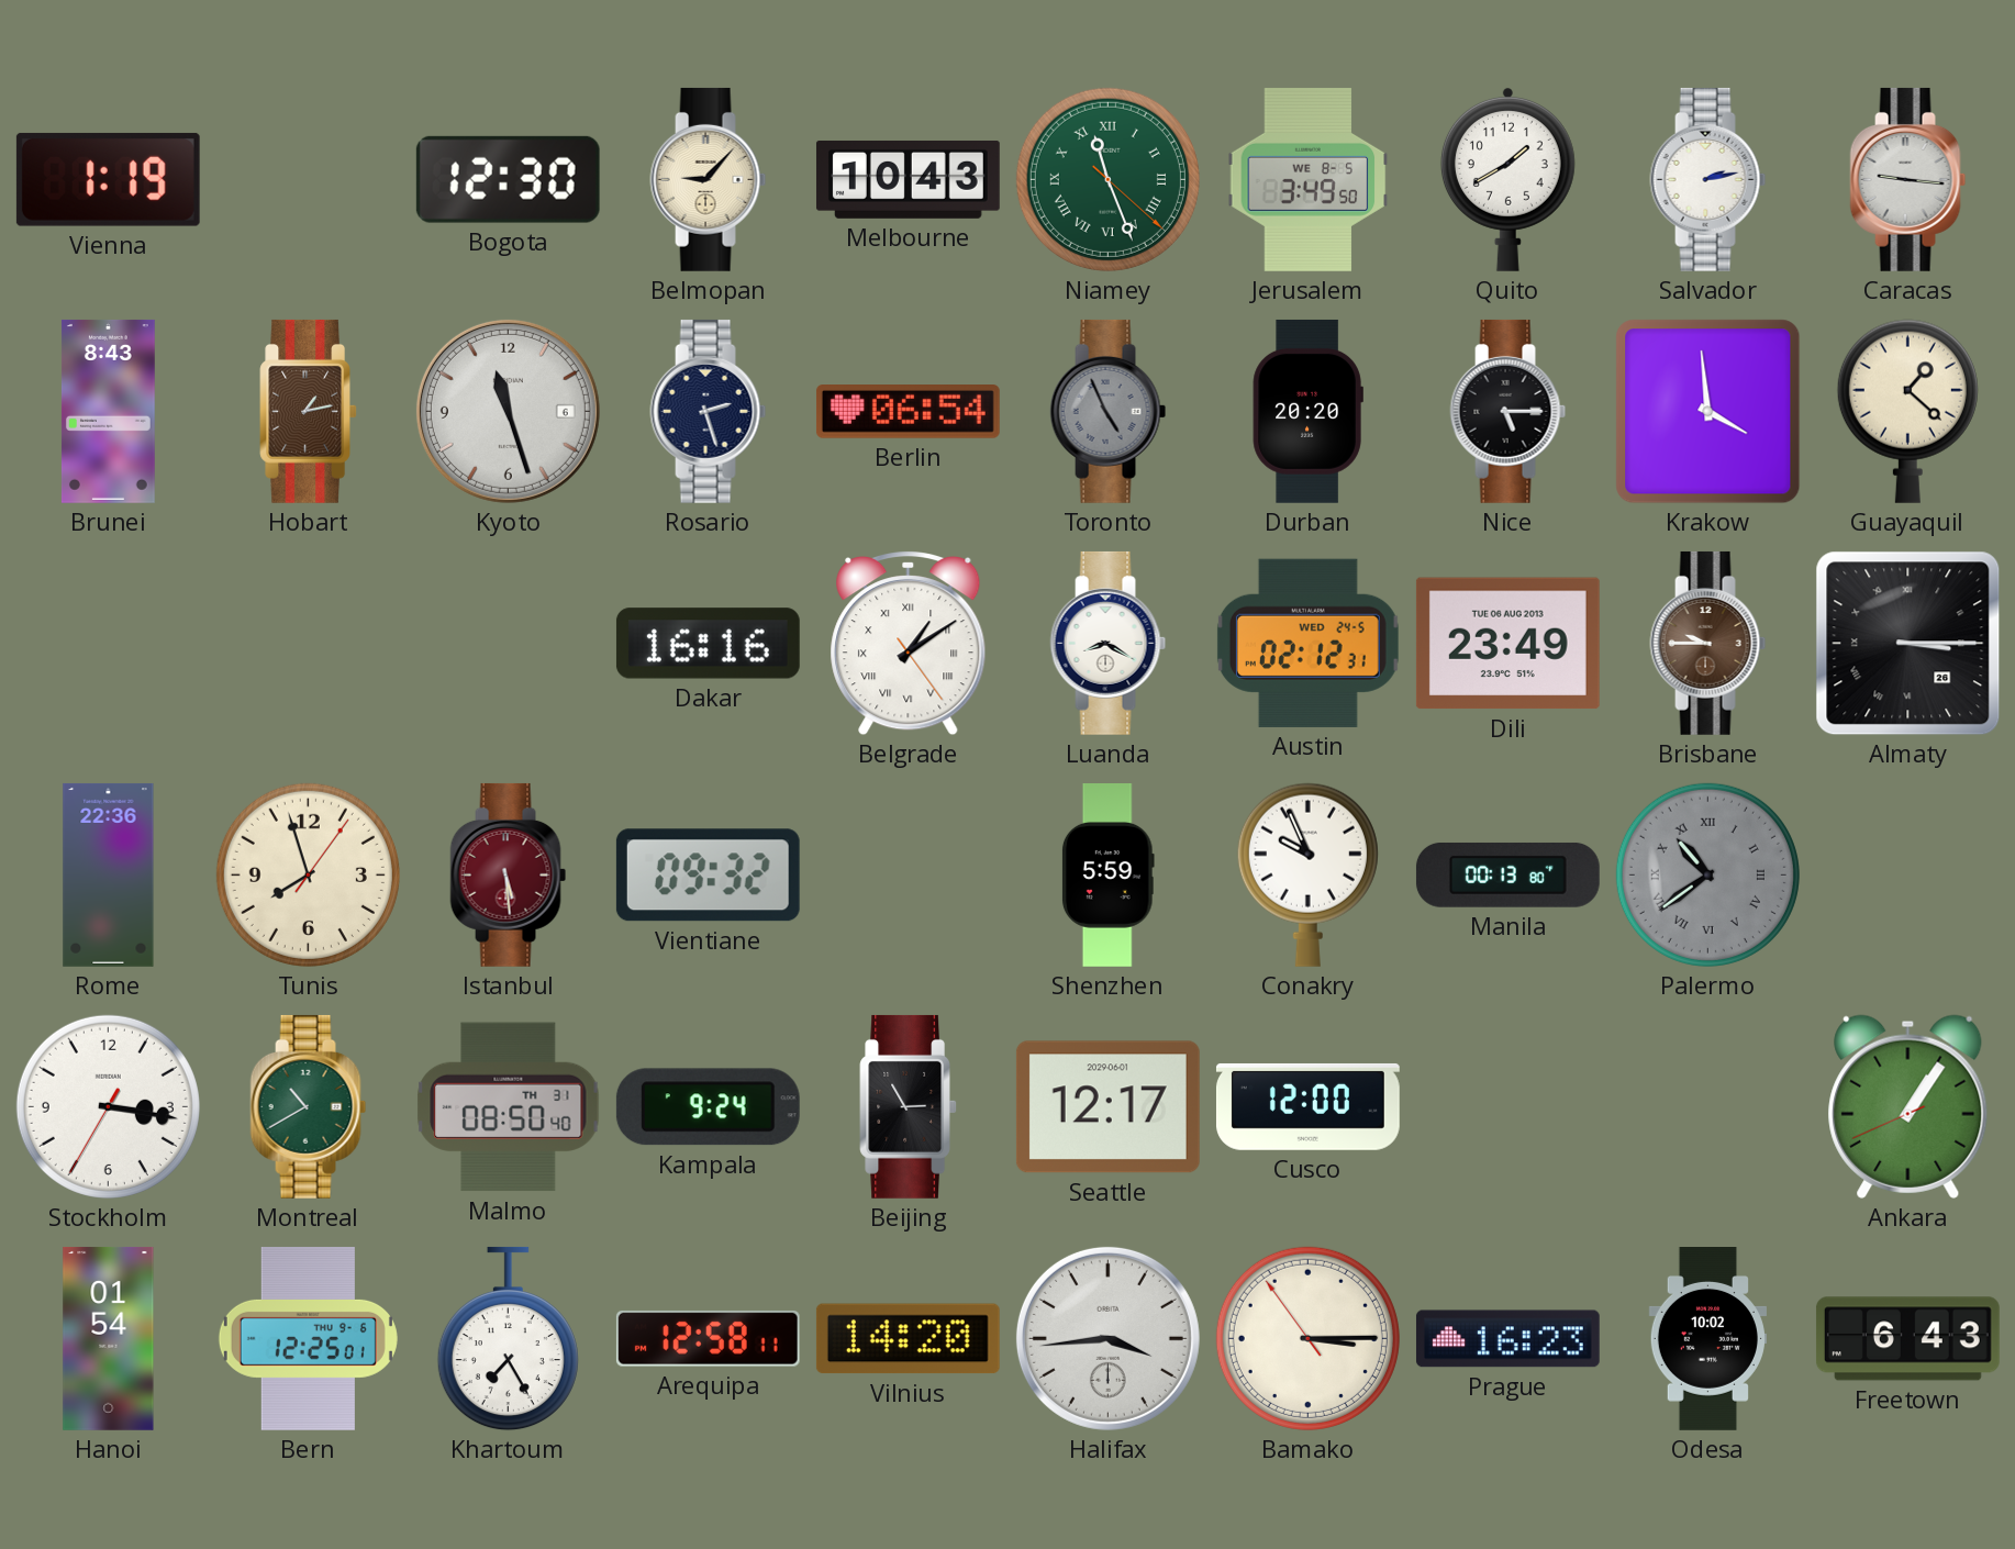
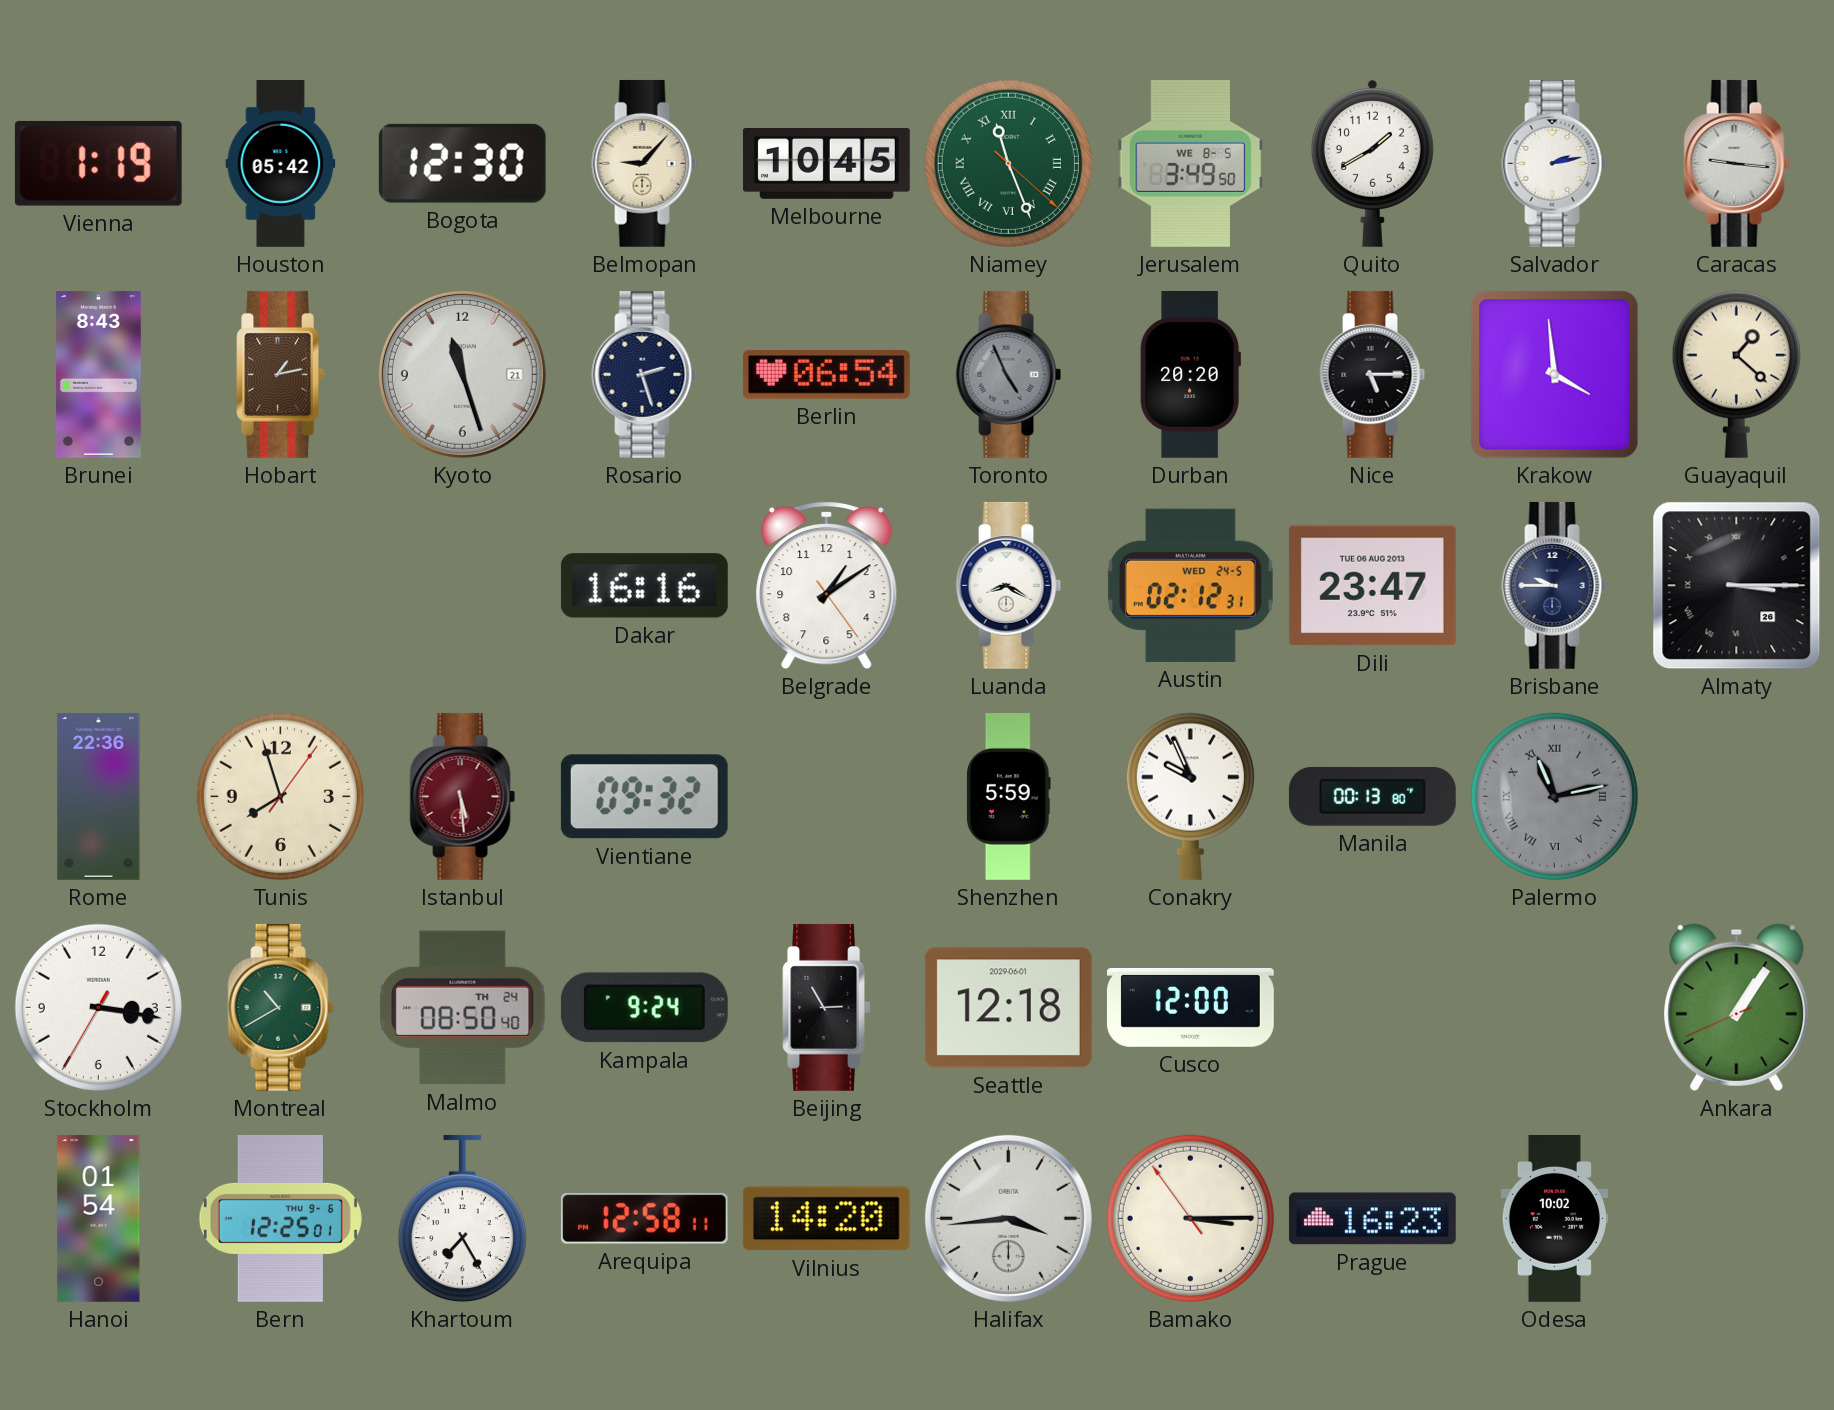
Houston: none -> 05:42 (281, 164)
Melbourne: 10:43 -> 10:45 (826, 163)
Kyoto date: 6 -> 21 (462, 374)
Belgrade numerals: Roman -> Arabic (827, 586)
Dili: 23:49 -> 23:47 (1372, 586)
Brisbane dial: brown -> navy (1555, 585)
Palermo: 10:39 -> 11:13 (1554, 796)
Malmo date: TH 31 -> TH 24 (463, 1008)
Seattle: 12:17 -> 12:18 (1008, 1008)
Freetown: 6:43 -> none (1907, 1339)
